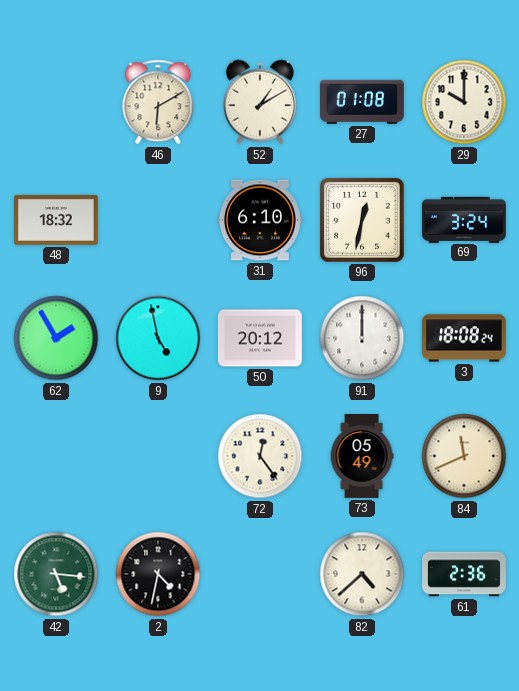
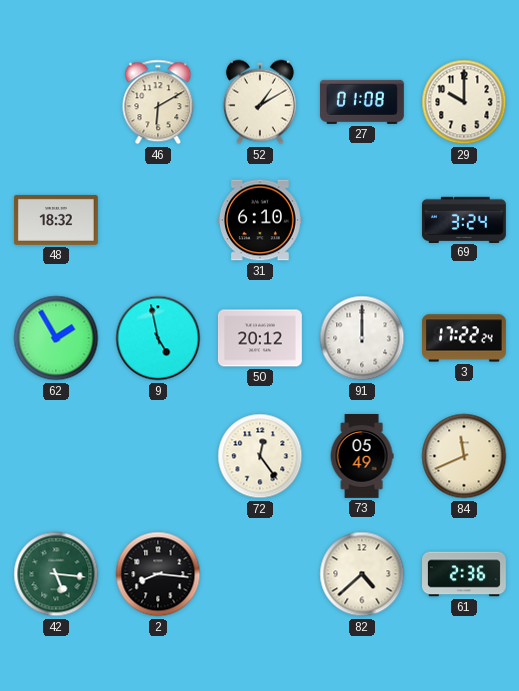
96: 12:32 -> none (362, 220)
3: 18:08 -> 17:22 (465, 338)
2: 4:32 -> 8:16 (158, 574)
